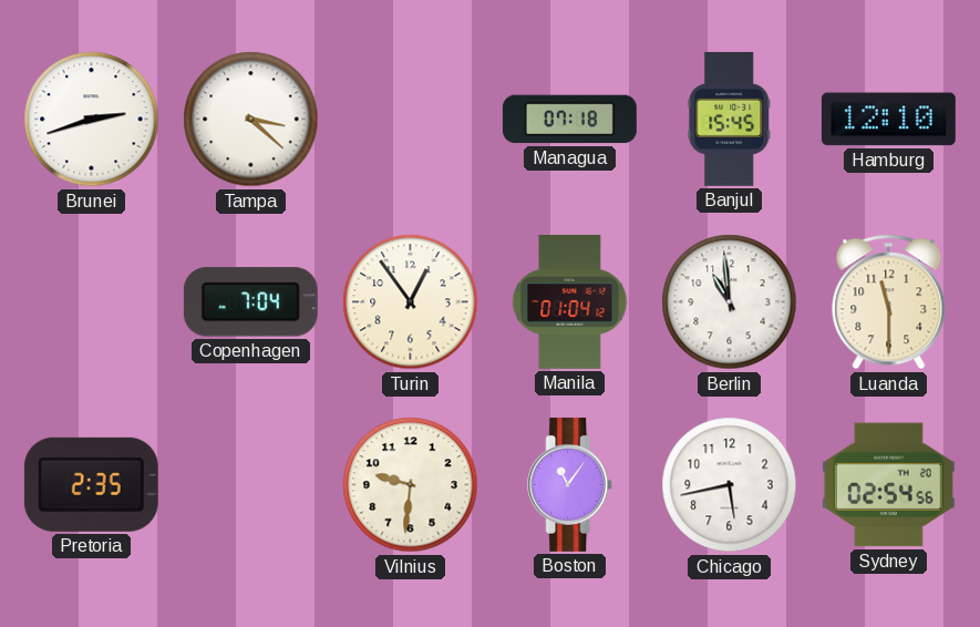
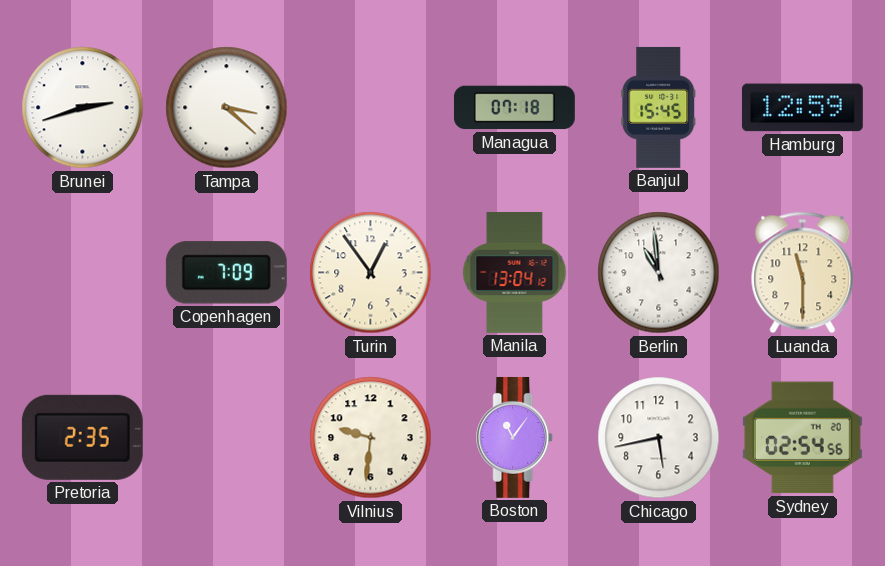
Hamburg: 12:10 -> 12:59 (802, 108)
Copenhagen: 7:04 -> 7:09 (226, 273)
Manila: 01:04 -> 13:04 (515, 272)
